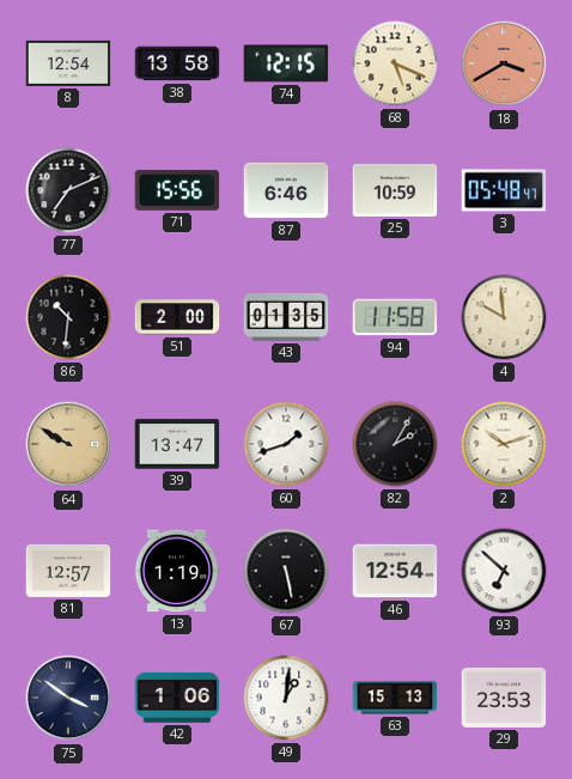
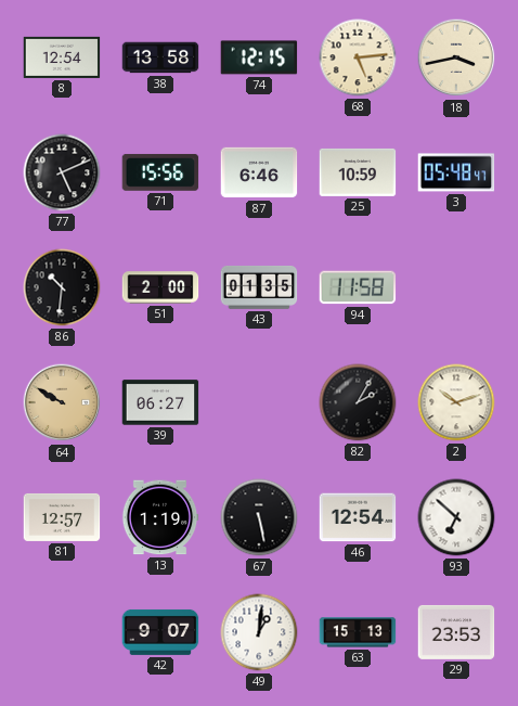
68: 5:19 -> 5:14 (358, 57)
18: 3:40 -> 3:43 (456, 57)
18 dial: salmon -> cream (456, 57)
77: 7:11 -> 5:11 (62, 172)
4: 9:59 -> none (504, 317)
39: 13:47 -> 06:27 (160, 402)
60: 1:42 -> none (286, 444)
75: 3:51 -> none (68, 698)
42: 1:06 -> 9:07 (160, 632)
